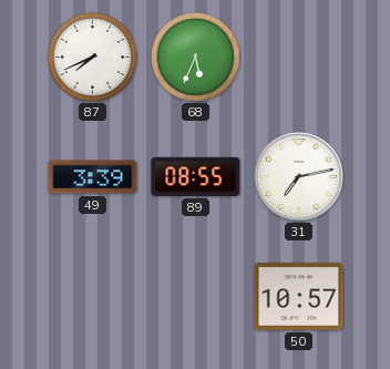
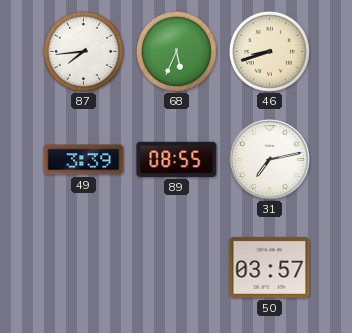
87: 7:41 -> 7:44 (83, 51)
46: none -> 8:42 (269, 51)
50: 10:57 -> 03:57 (270, 267)
